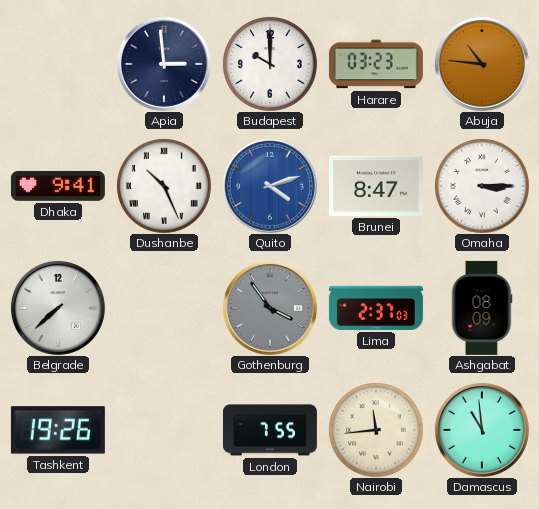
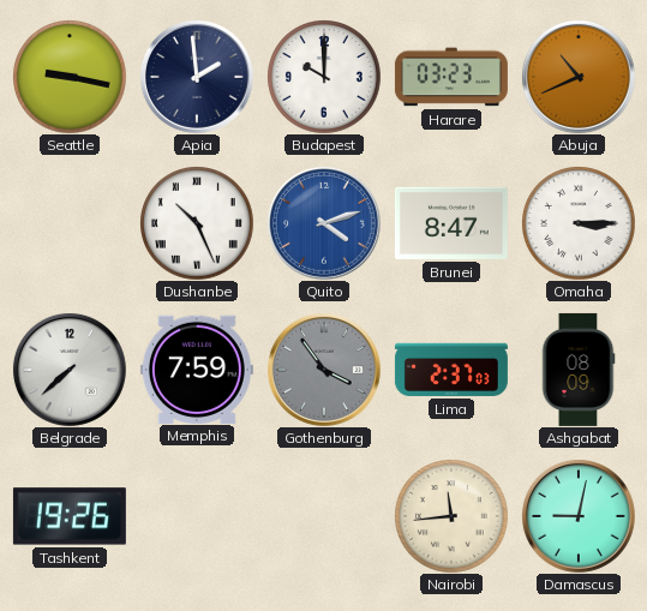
Seattle: none -> 9:17 (70, 77)
Apia: 2:59 -> 1:59 (197, 77)
Abuja: 10:46 -> 10:41 (579, 77)
Dhaka: 9:41 -> none (58, 186)
Memphis: none -> 7:59 (197, 369)
London: 7:55 -> none (270, 430)
Damascus: 10:59 -> 9:02 (579, 516)
